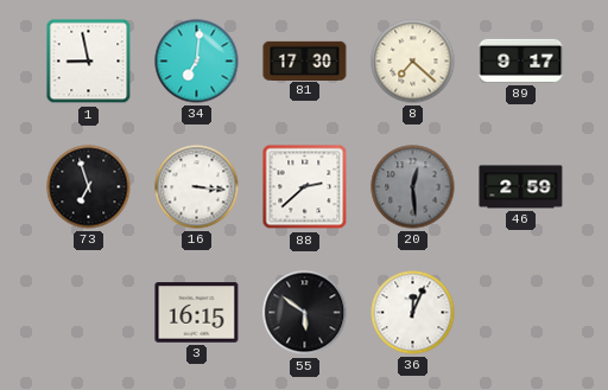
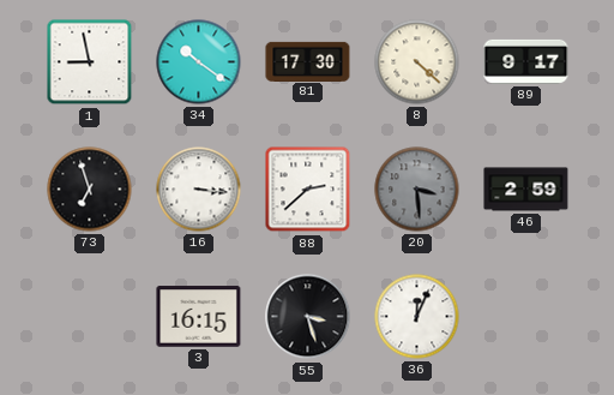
34: 7:01 -> 10:21 (199, 62)
8: 7:22 -> 4:22 (417, 62)
20: 12:29 -> 3:29 (417, 190)
55: 5:51 -> 3:27 (308, 317)
